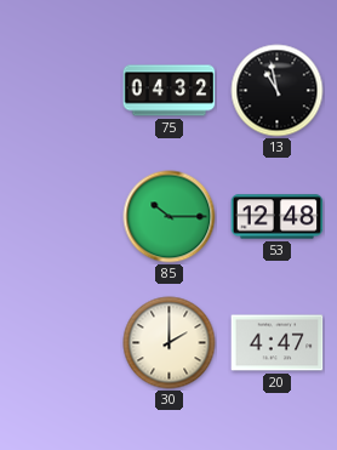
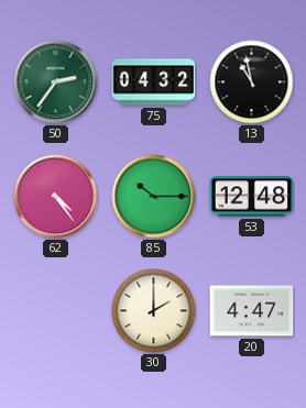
50: none -> 2:36 (56, 82)
62: none -> 4:24 (56, 197)
